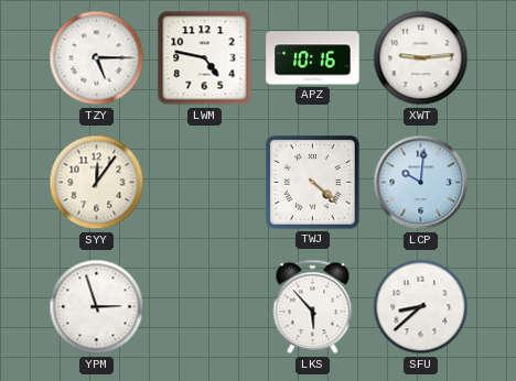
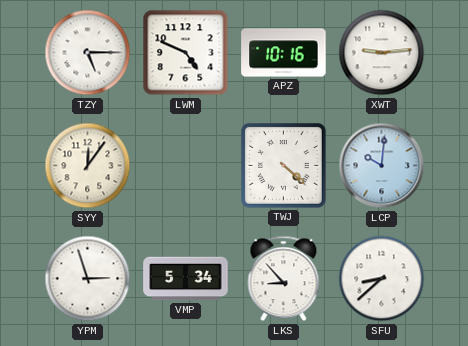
LWM: 4:47 -> 4:49 (186, 53)
VMP: none -> 5:34 (186, 279)
LKS: 5:53 -> 8:53 (284, 279)
